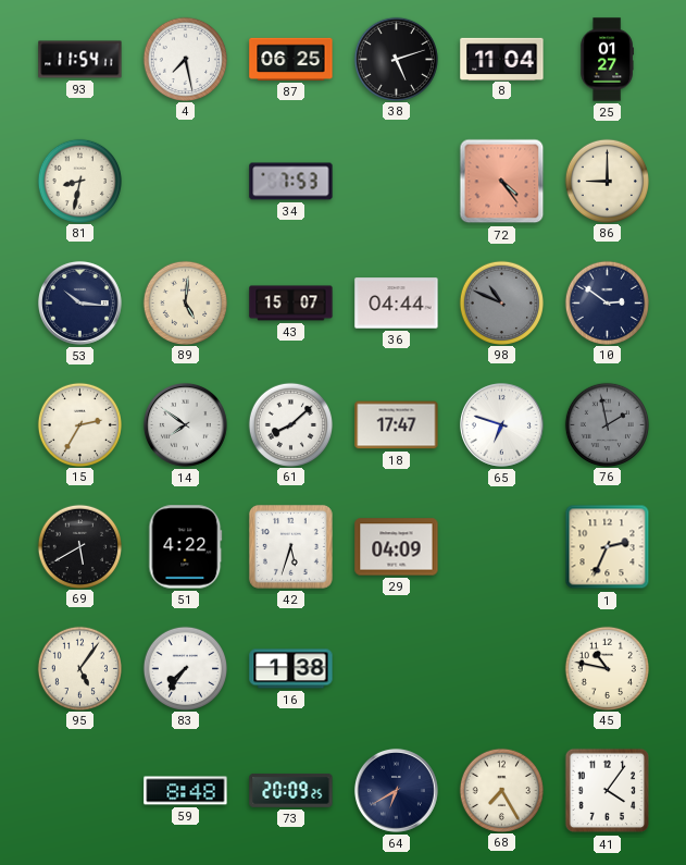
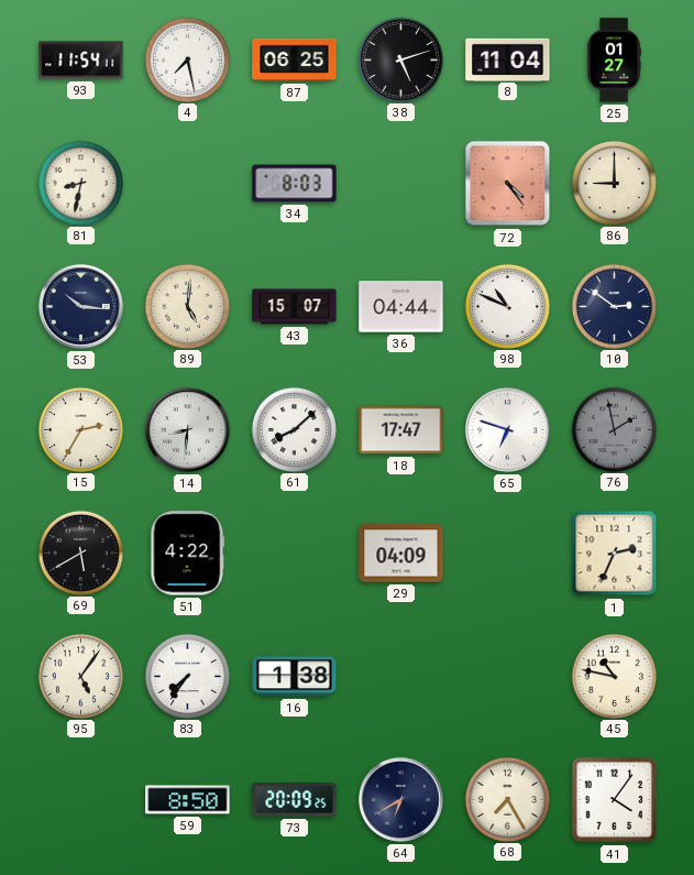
34: 7:53 -> 8:03 (295, 184)
98 dial: grey -> white (507, 306)
14: 7:51 -> 8:31 (187, 429)
42: 5:33 -> none (290, 546)
59: 8:48 -> 8:50 (188, 800)
